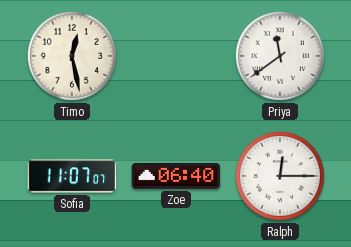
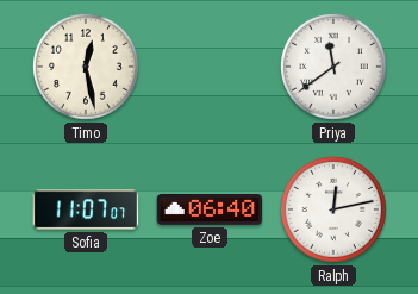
Ralph: 12:15 -> 12:13 (333, 209)
